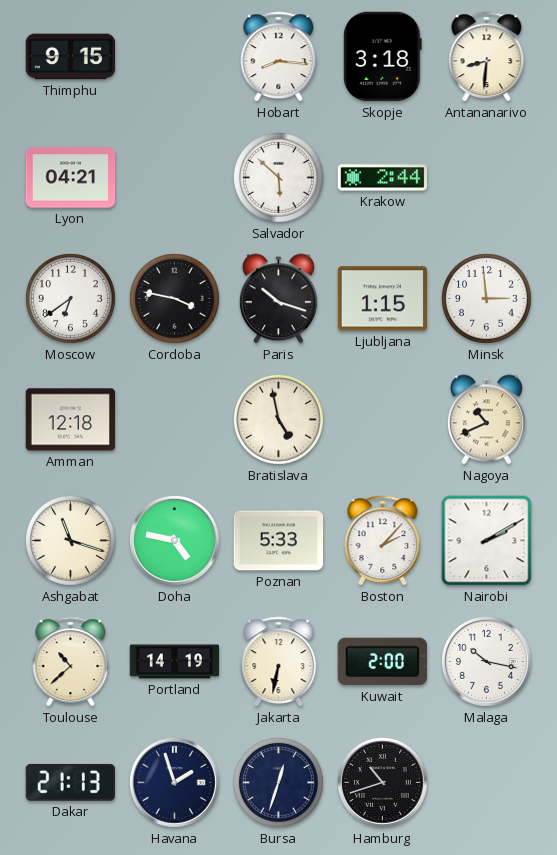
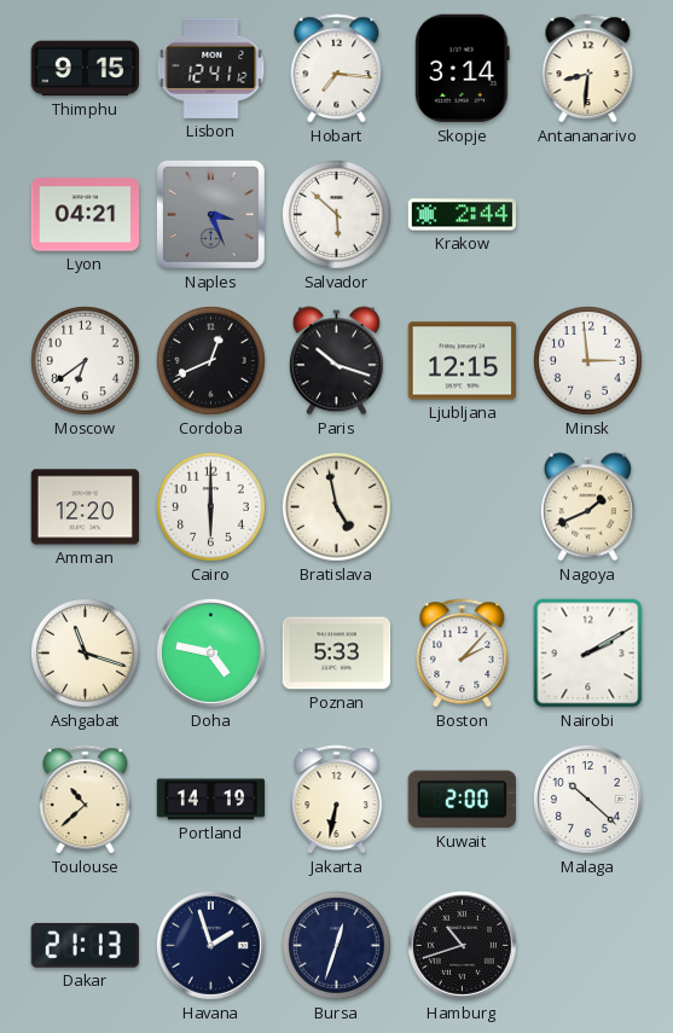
Lisbon: none -> 12:41 (211, 68)
Hobart: 8:16 -> 7:16 (337, 69)
Skopje: 3:18 -> 3:14 (463, 69)
Naples: none -> 3:26 (210, 214)
Cordoba: 3:47 -> 12:41 (211, 361)
Ljubljana: 1:15 -> 12:15 (463, 361)
Amman: 12:18 -> 12:20 (86, 507)
Cairo: none -> 6:00 (211, 507)
Nagoya: 10:41 -> 1:41 (587, 507)
Malaga: 10:17 -> 10:22 (587, 799)
